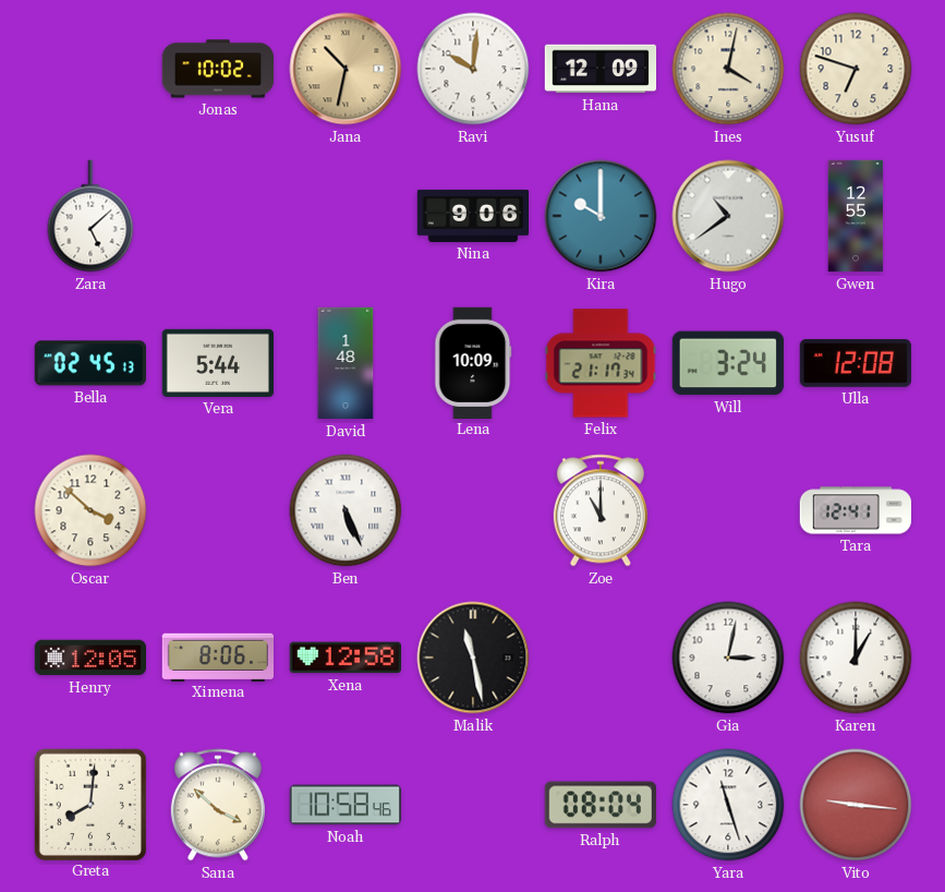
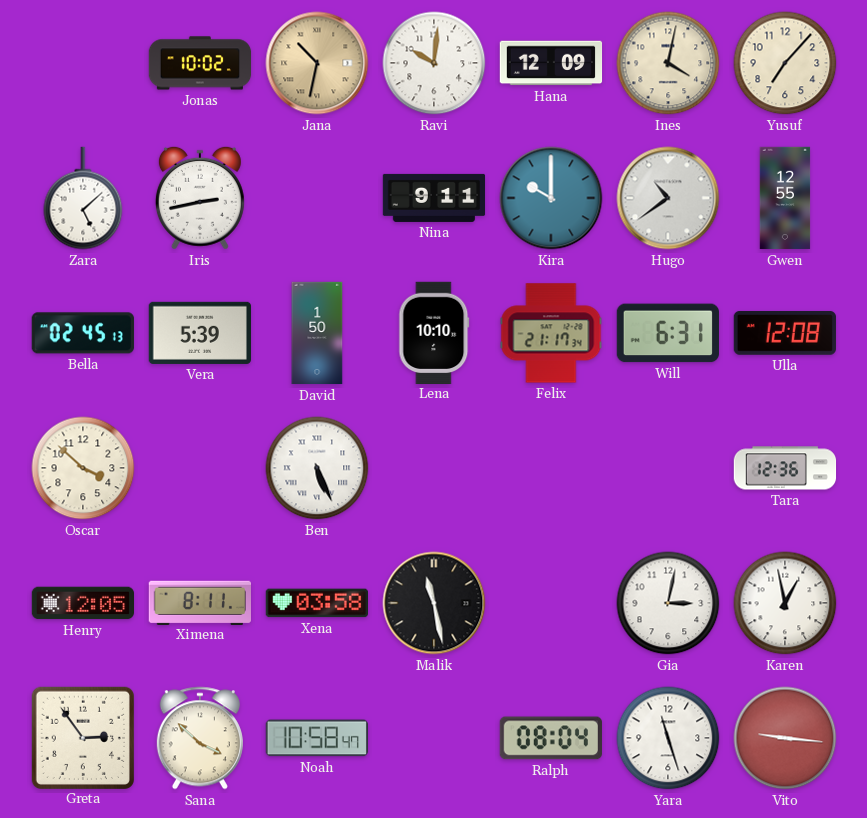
Yusuf: 6:48 -> 7:07 (785, 63)
Iris: none -> 2:43 (200, 198)
Nina: 9:06 -> 9:11 (434, 198)
Vera: 5:44 -> 5:39 (199, 333)
David: 1:48 -> 1:50 (317, 333)
Lena: 10:09 -> 10:10 (434, 332)
Will: 3:24 -> 6:31 (668, 333)
Zoe: 11:00 -> none (601, 510)
Tara: 12:41 -> 12:36 (785, 468)
Ximena: 8:06 -> 8:11 (199, 602)
Xena: 12:58 -> 03:58 (316, 603)
Karen: 1:00 -> 12:58 (785, 603)
Greta: 8:01 -> 2:54 (82, 737)
Noah: 10:58:46 -> 10:58:47 (317, 738)
